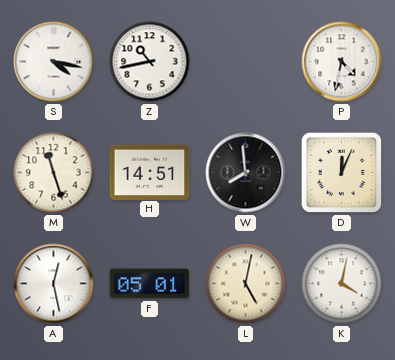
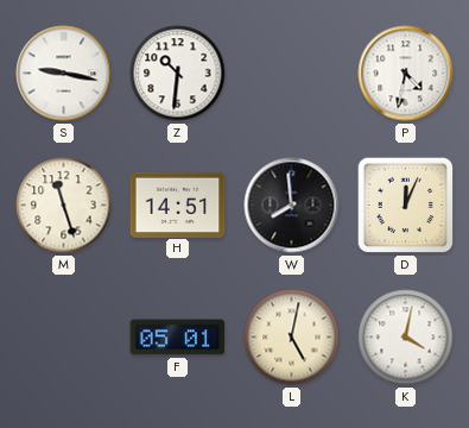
S: 4:17 -> 9:17 (64, 74)
Z: 10:43 -> 10:31 (178, 74)
A: 12:28 -> none (54, 284)
